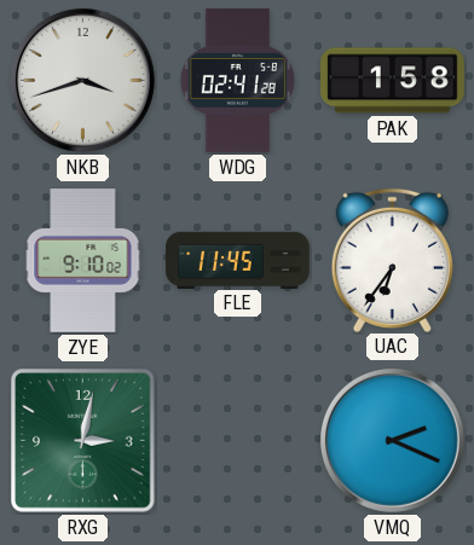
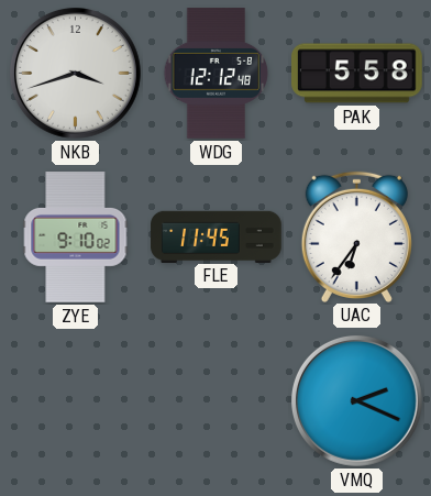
WDG: 02:41 -> 12:12 (217, 74)
PAK: 1:58 -> 5:58 (357, 74)
RXG: 3:02 -> none (83, 441)
